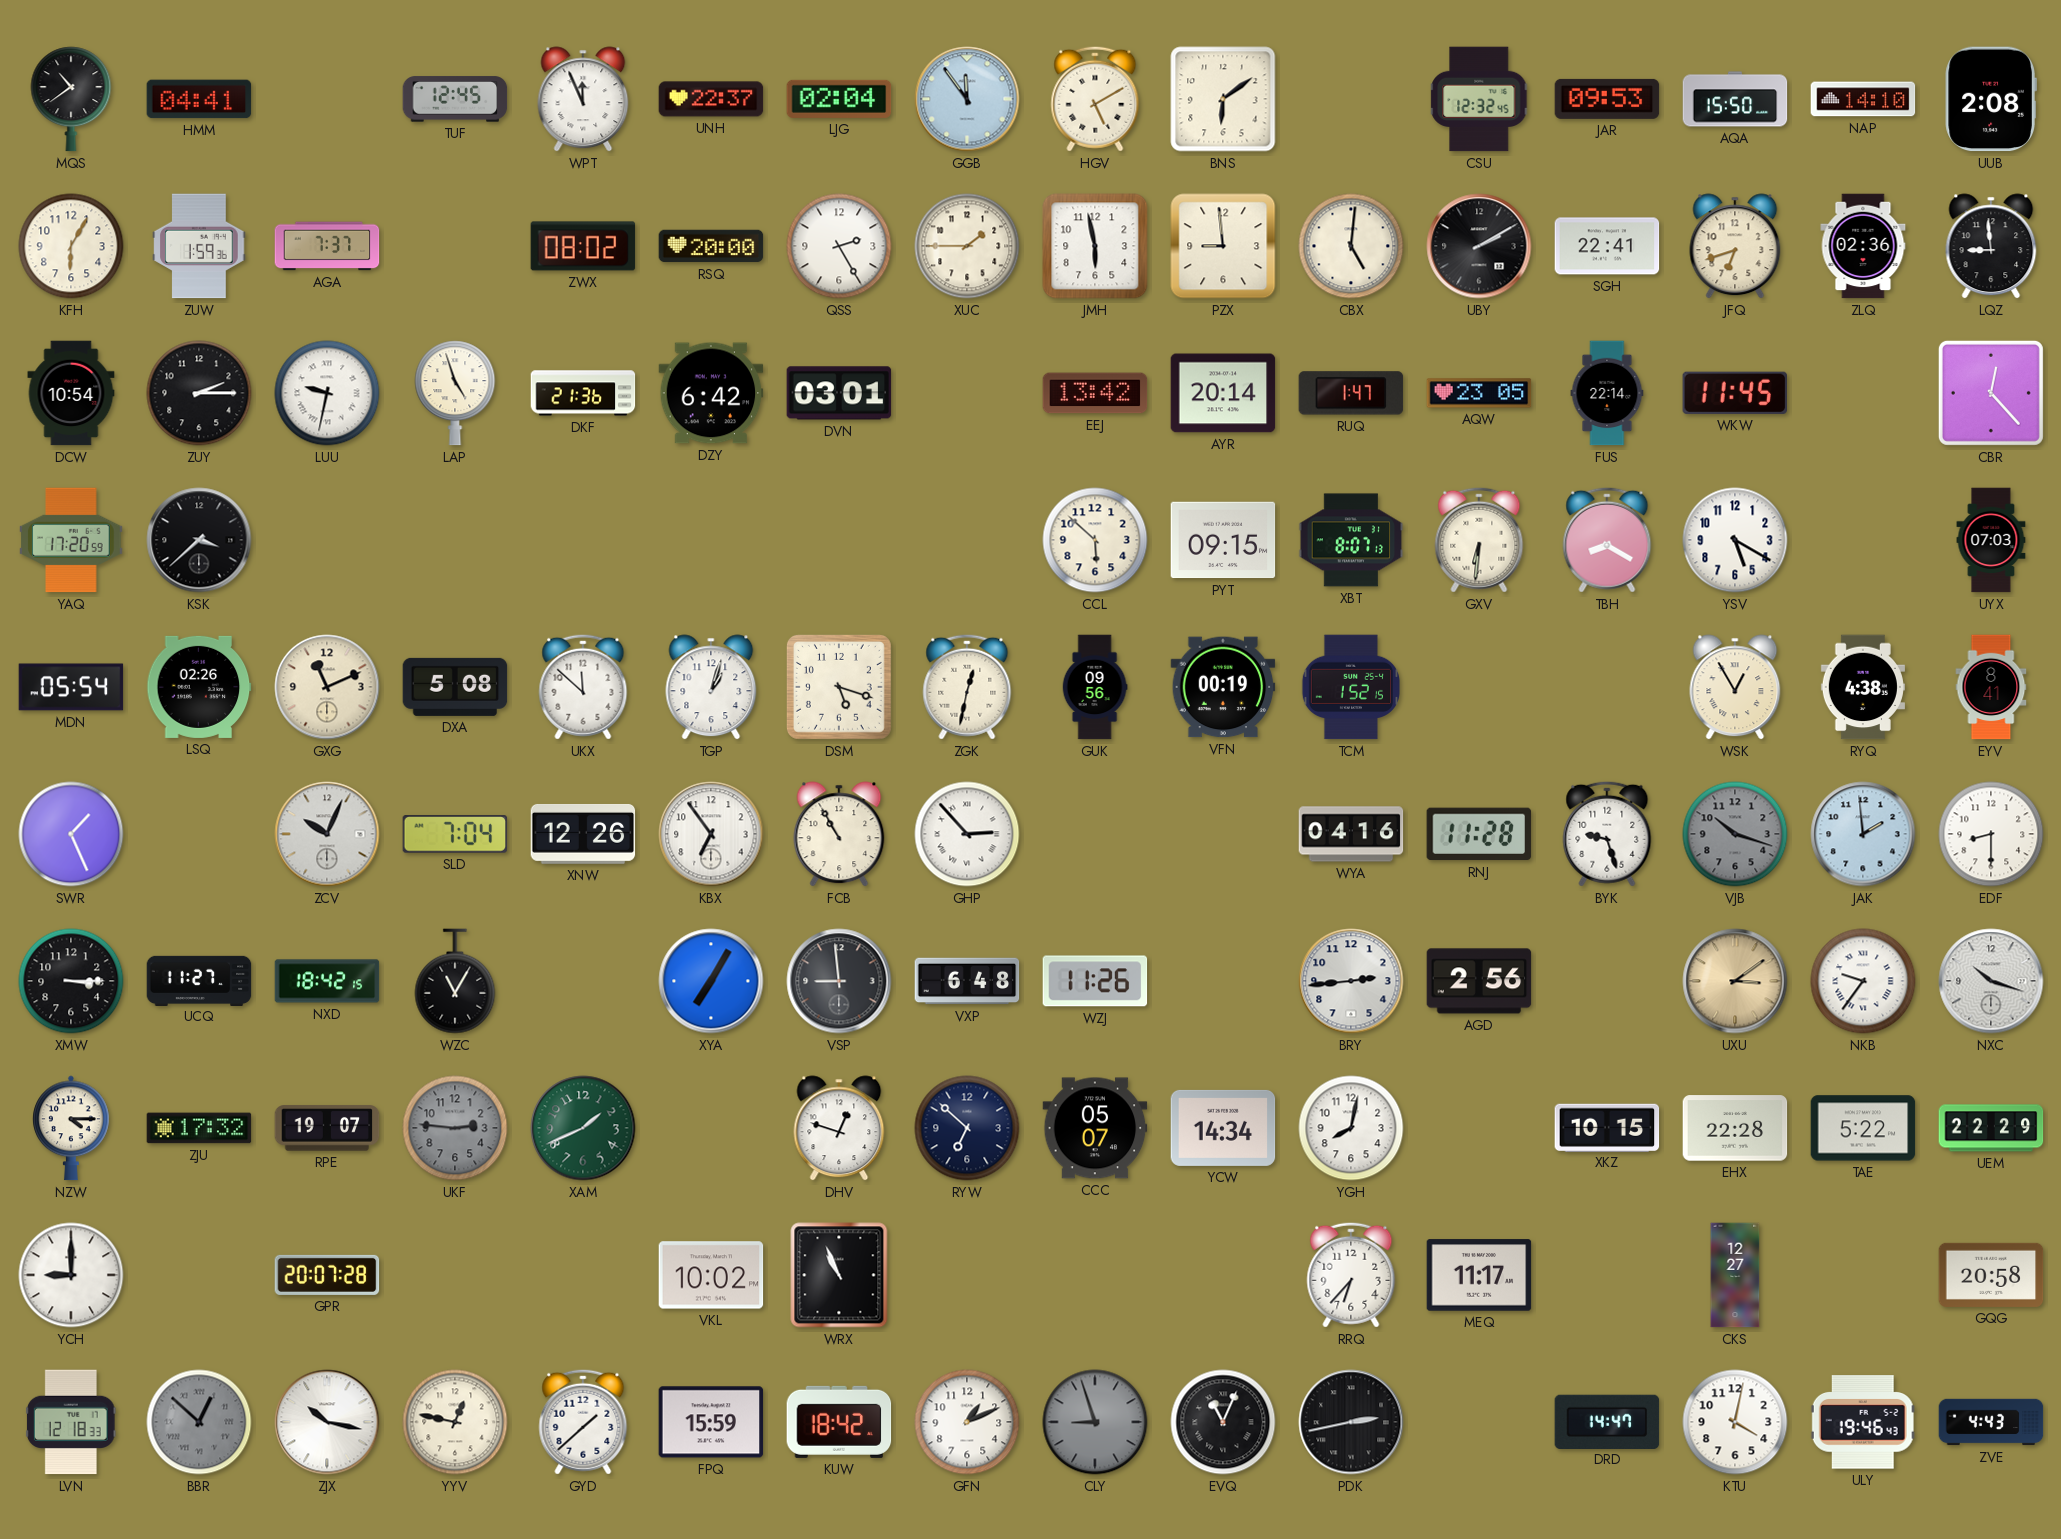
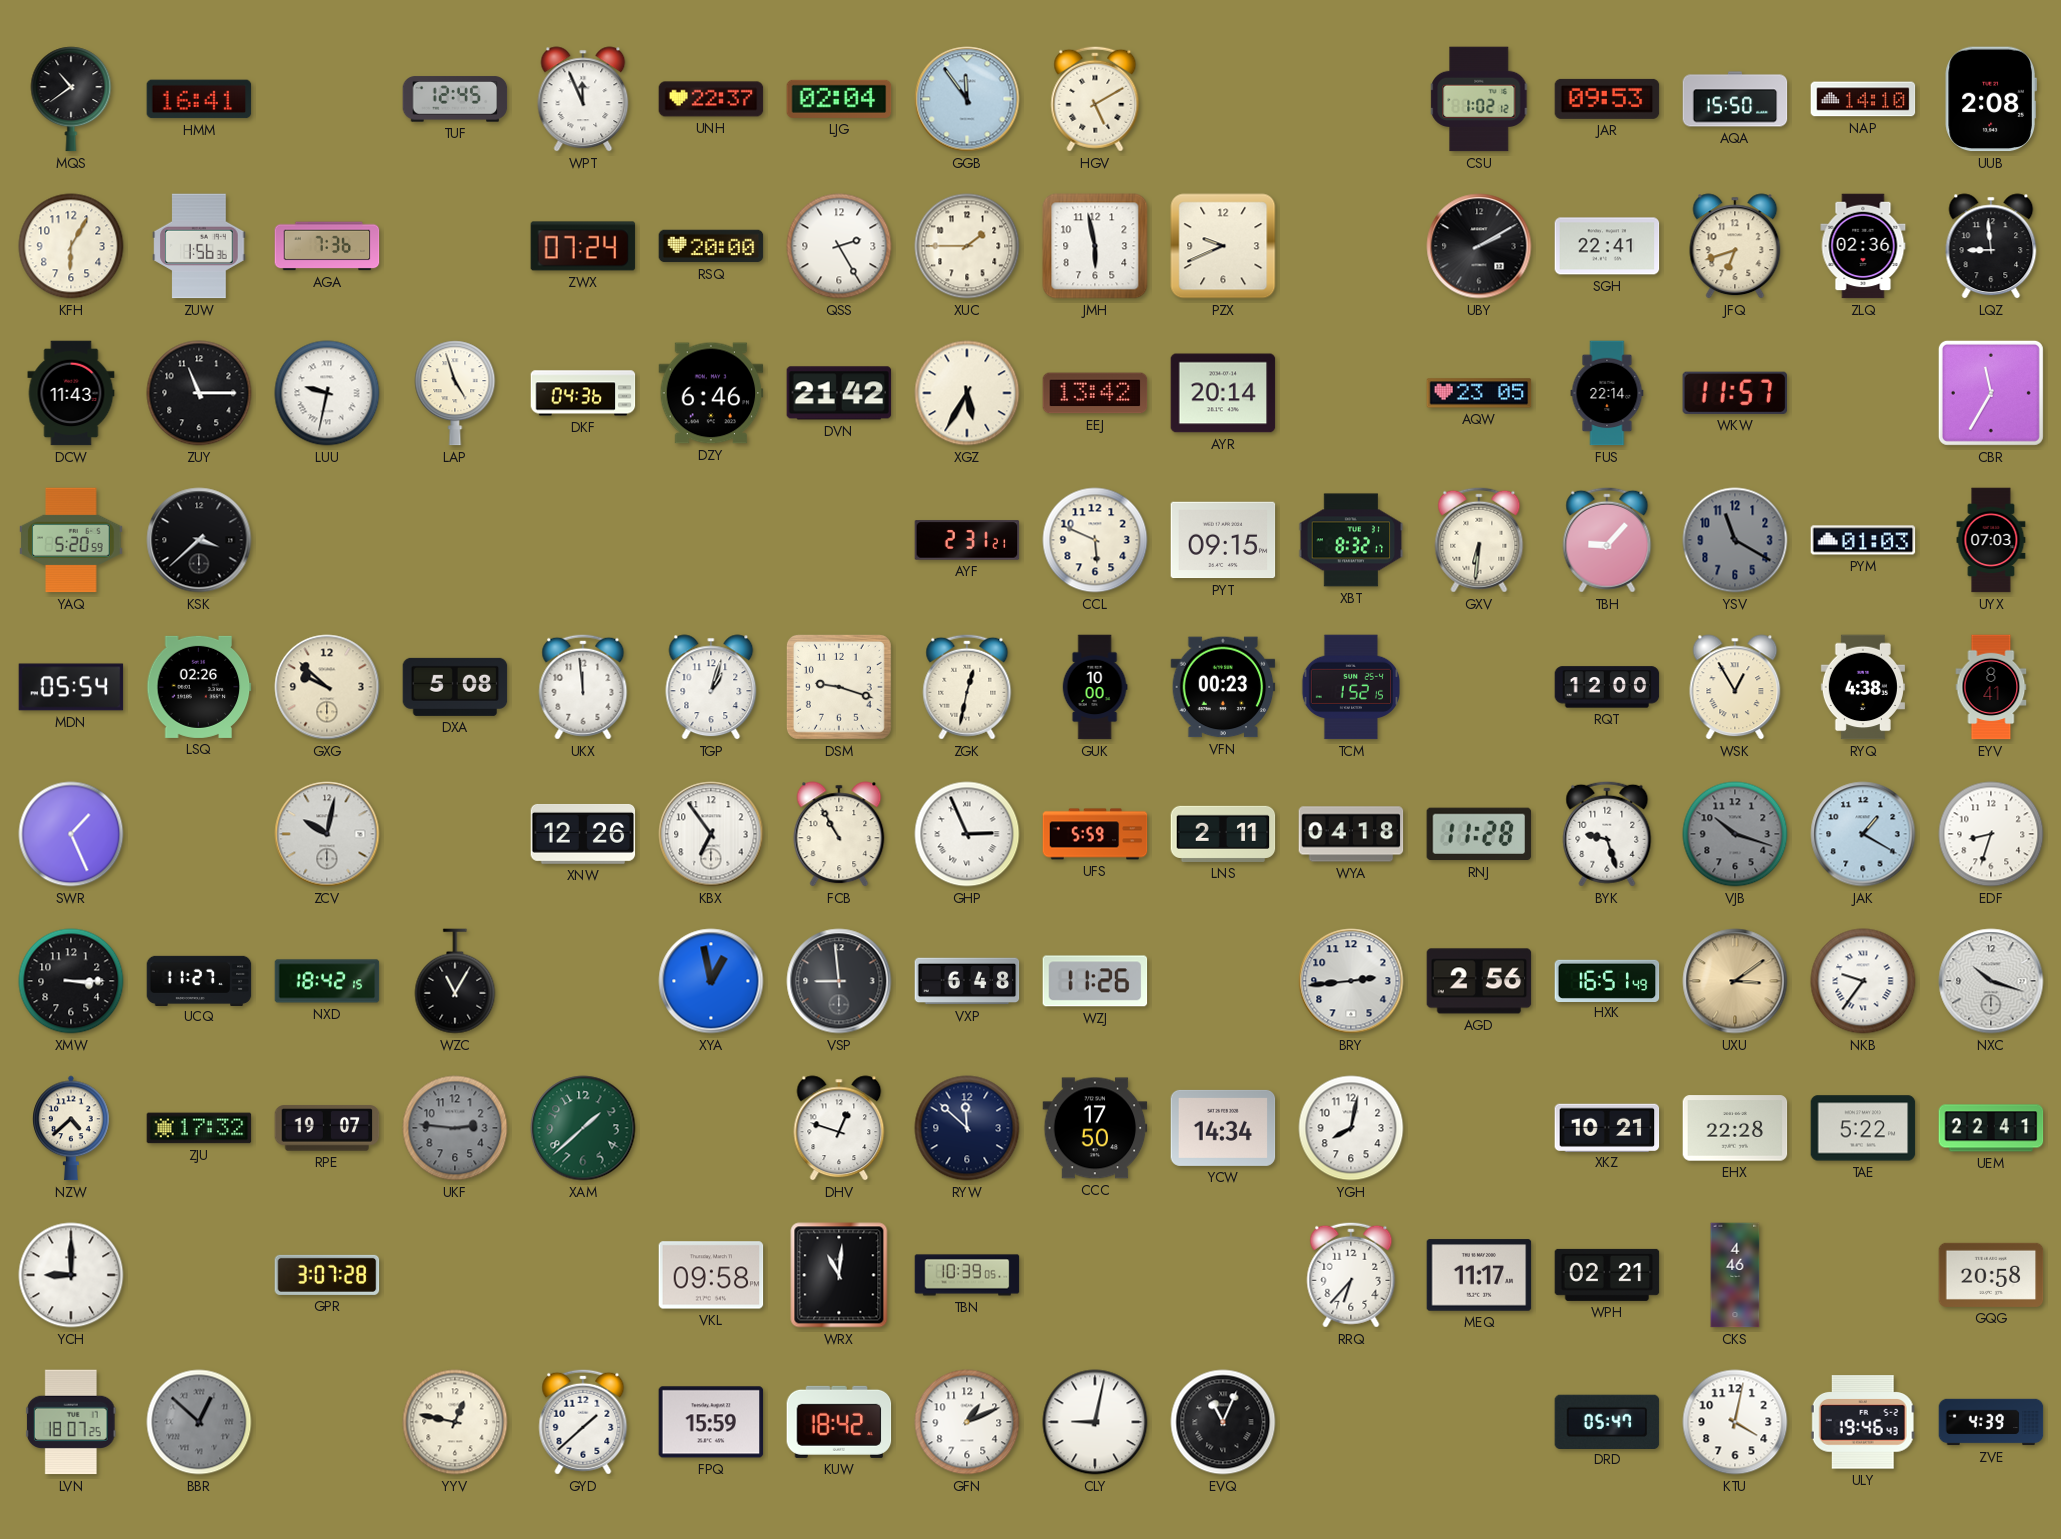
HMM: 04:41 -> 16:41 (199, 99)
BNS: 6:09 -> none (1223, 99)
CSU: 12:32 -> 1:02 (1480, 99)
ZUW: 1:59 -> 1:56 (199, 246)
AGA: 7:37 -> 7:36 (327, 246)
ZWX: 08:02 -> 07:24 (583, 246)
PZX: 8:59 -> 9:41 (1223, 246)
CBX: 5:01 -> none (1351, 246)
DCW: 10:54 -> 11:43 (71, 393)
ZUY: 2:15 -> 11:15 (199, 393)
DKF: 21:36 -> 04:36 (583, 393)
DZY: 6:42 -> 6:46 (711, 393)
DVN: 03:01 -> 21:42 (839, 393)
XGZ: none -> 5:35 (967, 393)
RUQ: 1:47 -> none (1351, 393)
WKW: 11:45 -> 11:57 (1735, 393)
CBR: 12:23 -> 11:35 (1991, 393)
YAQ: 17:20 -> 5:20 (71, 540)
AYF: none -> 2:31 (967, 540)
CCL: 5:52 -> 5:49 (1095, 540)
XBT: 8:07 -> 8:32 (1351, 540)
TBH: 8:20 -> 9:07 (1607, 540)
YSV: 5:20 -> 11:20 (1735, 540)
YSV dial: white -> grey (1735, 540)
PYM: none -> 01:03 (1863, 540)
GXG: 11:11 -> 9:52 (327, 687)
UKX: 11:52 -> 11:59 (583, 687)
DSM: 5:18 -> 9:18 (839, 687)
GUK: 09:56 -> 10:00 (1095, 687)
VFN: 00:19 -> 00:23 (1223, 687)
RQT: none -> 12:00 (1607, 687)
ZCV: 10:04 -> 10:02 (327, 834)
SLD: 7:04 -> none (455, 834)
GHP: 2:53 -> 2:56 (967, 834)
UFS: none -> 5:59 (1095, 834)
LNS: none -> 2:11 (1223, 834)
WYA: 04:16 -> 04:18 (1351, 834)
JAK: 1:59 -> 1:20 (1863, 834)
EDF: 8:30 -> 8:33 (1991, 834)
XYA: 7:05 -> 12:58 (711, 981)
HXK: none -> 16:51 (1607, 980)
NZW: 4:15 -> 4:38 (71, 1128)
XAM: 1:41 -> 1:38 (583, 1128)
RYW: 6:52 -> 11:52 (967, 1128)
CCC: 05:07 -> 17:50 (1095, 1128)
XKZ: 10:15 -> 10:21 (1607, 1127)
UEM: 22:29 -> 22:41 (1991, 1128)
GPR: 20:07 -> 3:07 (327, 1275)
VKL: 10:02 -> 09:58 (711, 1275)
WRX: 10:56 -> 11:01 (839, 1275)
TBN: none -> 10:39 (967, 1275)
WPH: none -> 02:21 (1607, 1275)
CKS: 12:27 -> 4:46 (1735, 1275)
LVN: 12:18 -> 18:07 (71, 1422)
ZJX: 10:17 -> none (327, 1422)
CLY: 8:57 -> 9:02 (1095, 1422)
CLY dial: grey -> white (1095, 1422)
PDK: 2:43 -> none (1351, 1422)
DRD: 14:47 -> 05:47 (1607, 1421)
ZVE: 4:43 -> 4:39 (1991, 1422)
